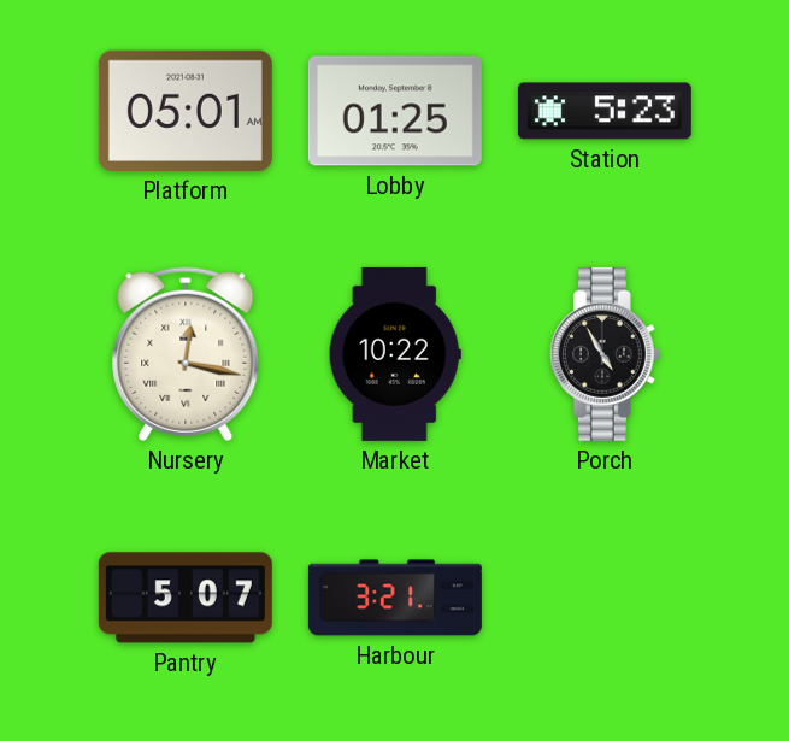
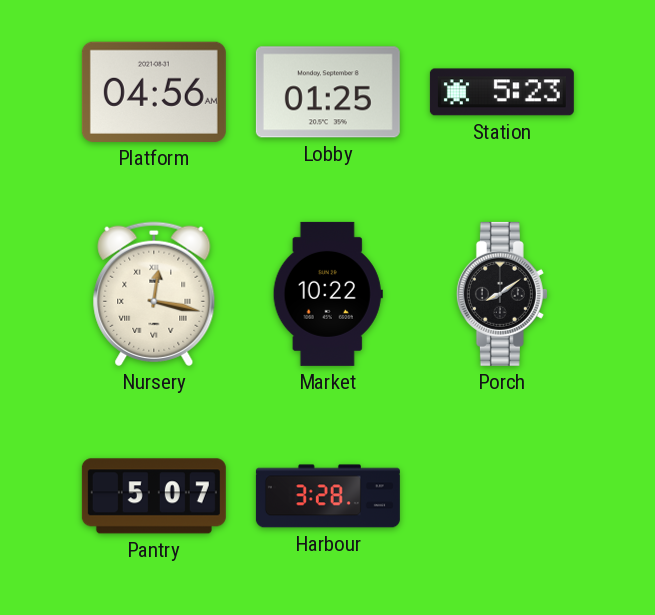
Platform: 05:01 -> 04:56 (154, 92)
Porch: 4:55 -> 8:09 (502, 294)
Harbour: 3:21 -> 3:28 (328, 496)
